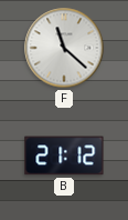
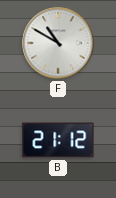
F: 11:22 -> 10:50 (58, 43)
